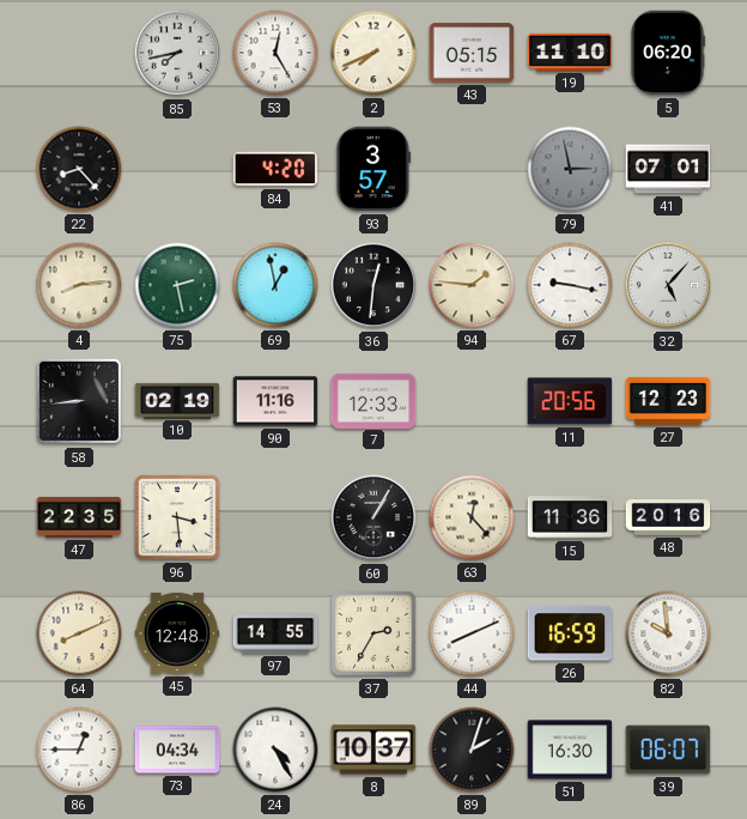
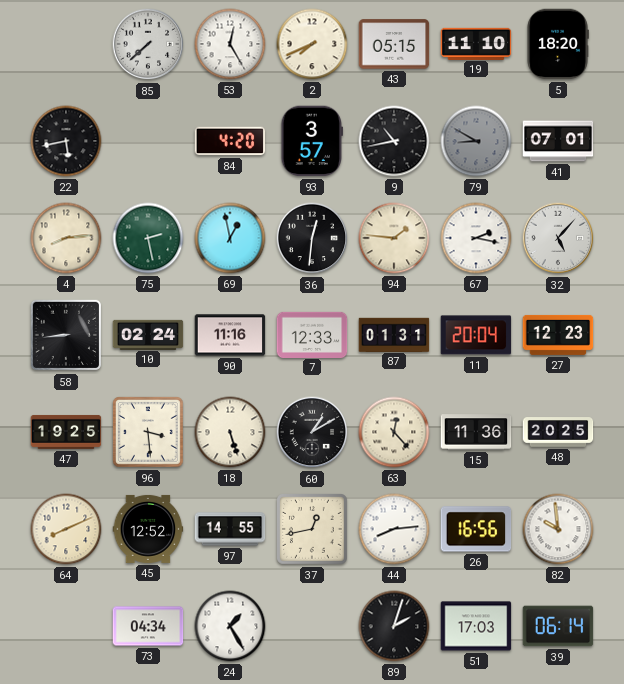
85: 7:43 -> 7:38 (148, 44)
5: 06:20 -> 18:20 (558, 44)
22: 8:23 -> 5:43 (66, 141)
9: none -> 10:43 (394, 141)
79: 2:58 -> 8:50 (476, 141)
67: 9:17 -> 2:17 (476, 238)
10: 02:19 -> 02:24 (148, 334)
87: none -> 01:31 (394, 334)
11: 20:56 -> 20:04 (476, 335)
47: 22:35 -> 19:25 (66, 432)
18: none -> 5:27 (230, 432)
60: 1:05 -> 1:10 (312, 432)
48: 20:16 -> 20:25 (558, 432)
45: 12:48 -> 12:52 (148, 529)
37: 2:35 -> 12:43 (313, 530)
44: 8:11 -> 8:14 (394, 529)
26: 16:59 -> 16:56 (476, 529)
86: 12:45 -> none (79, 750)
24: 4:25 -> 1:25 (230, 626)
8: 10:37 -> none (373, 750)
51: 16:30 -> 17:03 (476, 626)
39: 06:07 -> 06:14 (558, 626)
